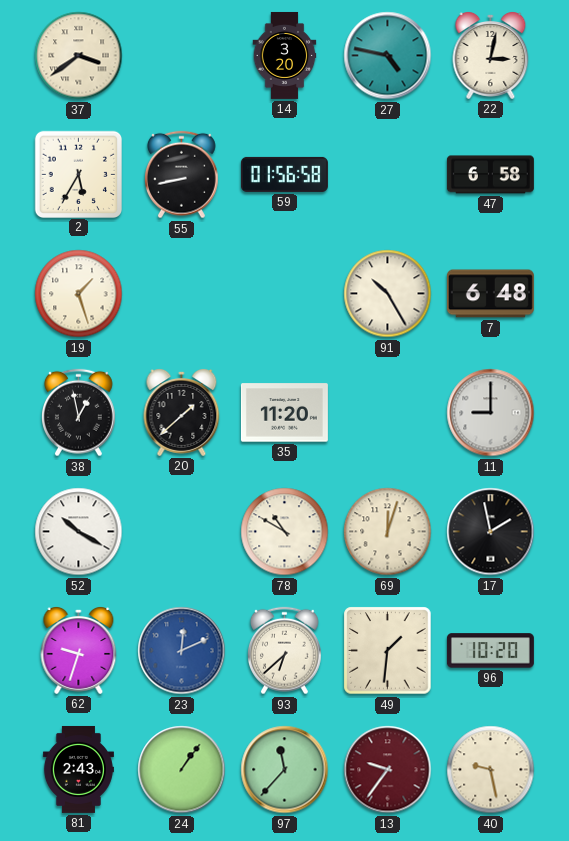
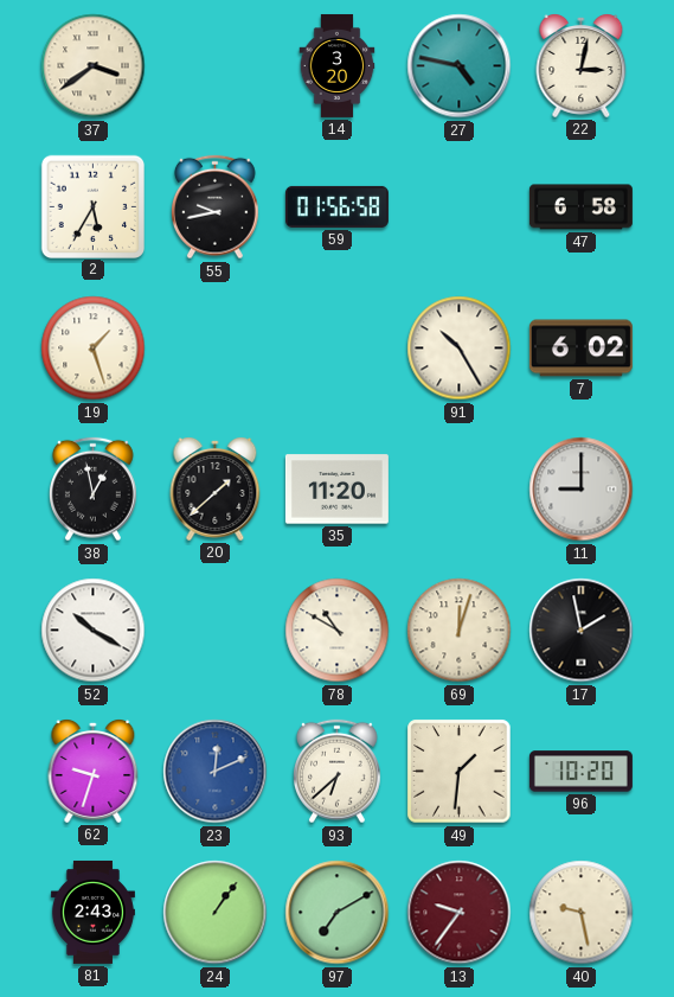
55: 8:43 -> 9:43 (216, 207)
7: 6:48 -> 6:02 (580, 349)
97: 11:37 -> 7:10 (338, 913)
